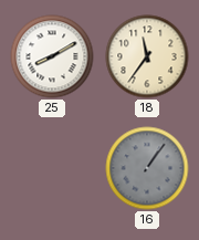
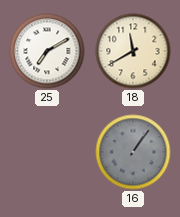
25: 8:10 -> 7:10 (47, 51)
18: 11:36 -> 11:40 (133, 51)
